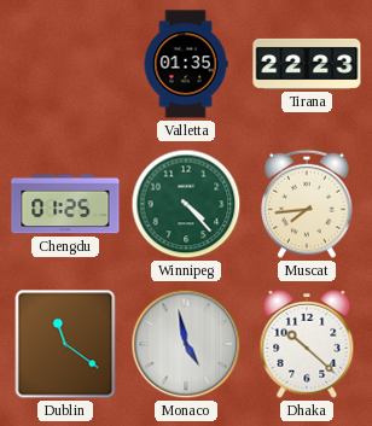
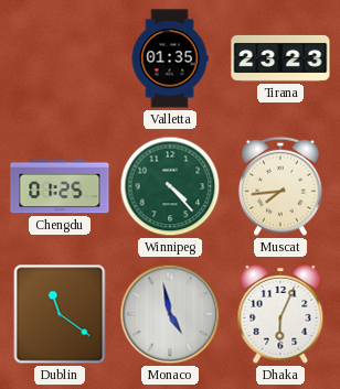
Tirana: 22:23 -> 23:23 (280, 58)
Dhaka: 10:22 -> 6:04 (280, 314)
